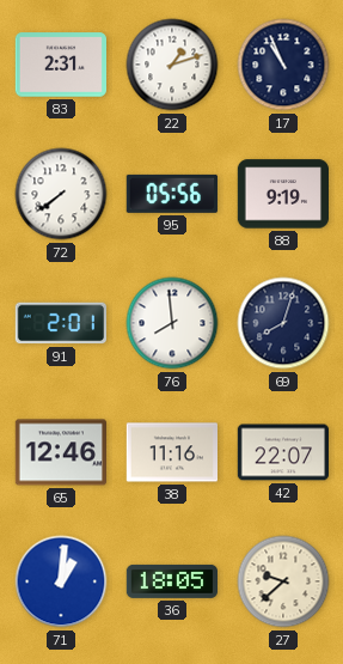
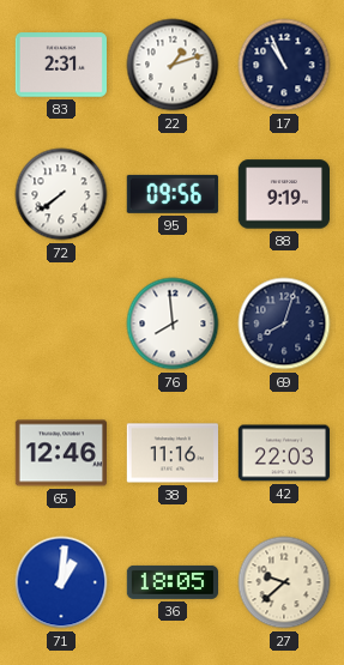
95: 05:56 -> 09:56 (173, 194)
91: 2:01 -> none (60, 323)
42: 22:07 -> 22:03 (283, 453)
